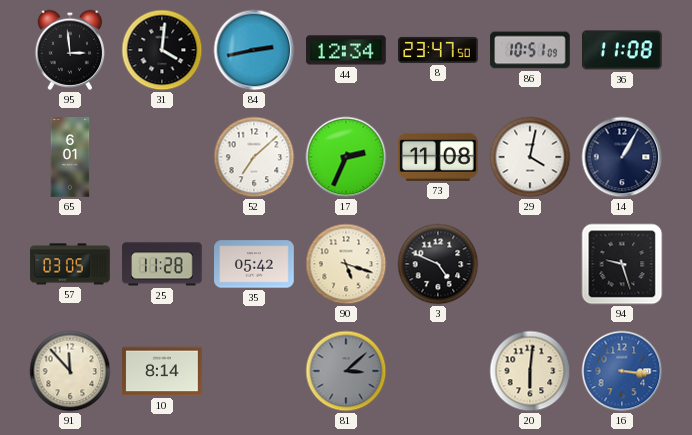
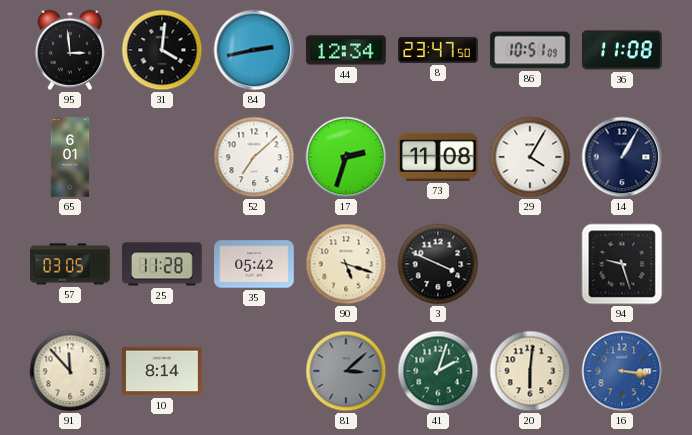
17: 2:34 -> 2:33 (346, 157)
29: 4:02 -> 4:05 (530, 157)
3: 4:49 -> 3:49 (438, 264)
41: none -> 2:03 (438, 371)
